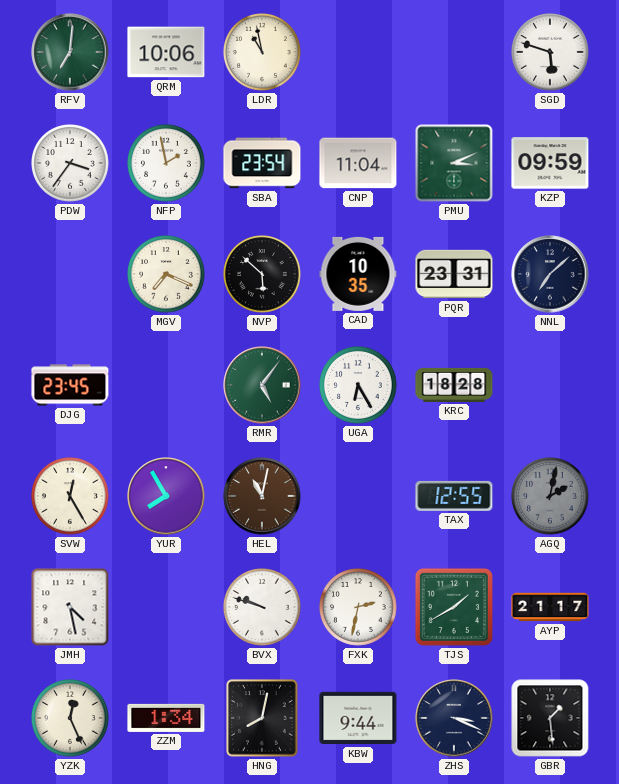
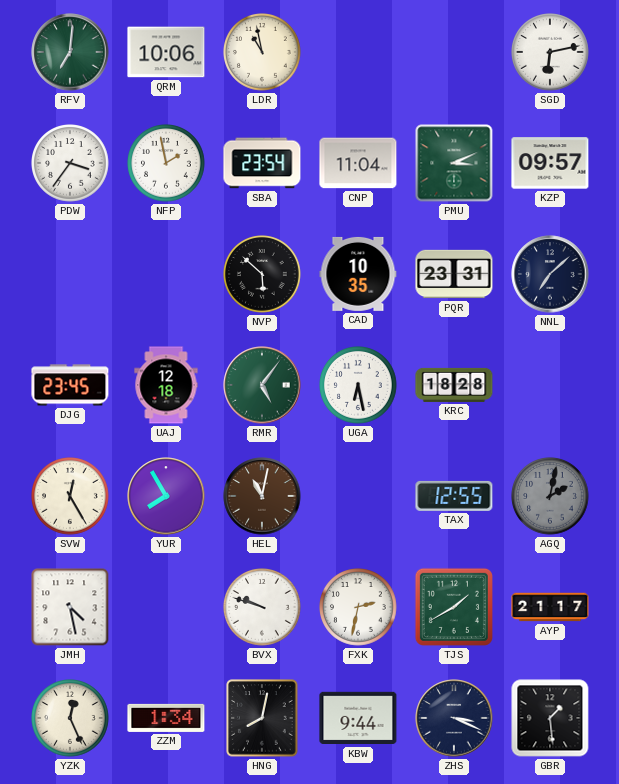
SGD: 5:48 -> 6:13 (551, 53)
KZP: 09:59 -> 09:57 (550, 163)
MGV: 7:19 -> none (167, 275)
UAJ: none -> 12:18 (166, 385)
UGA: 6:25 -> 6:28 (359, 386)
